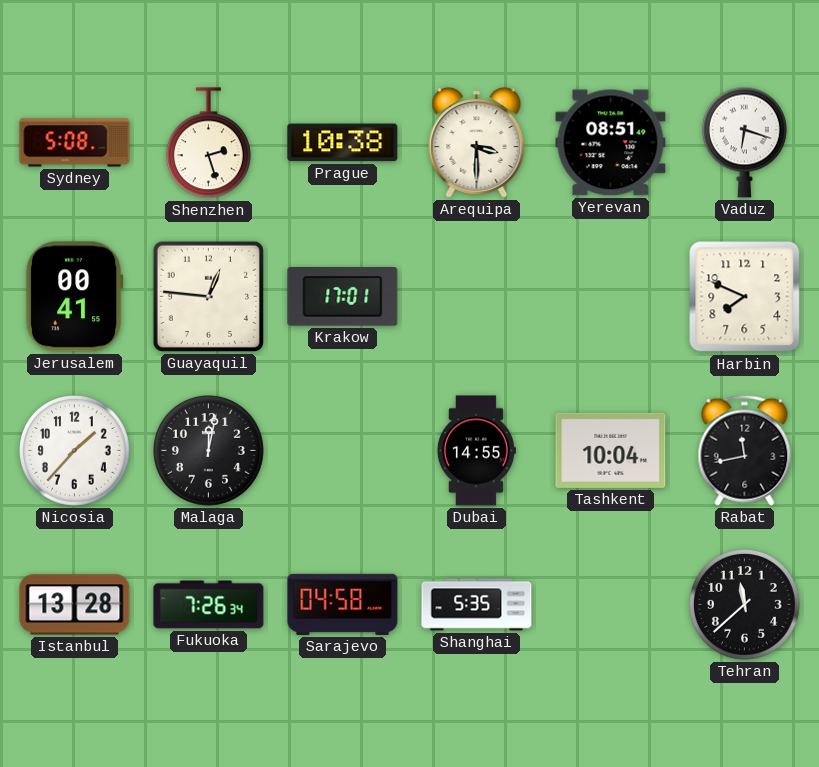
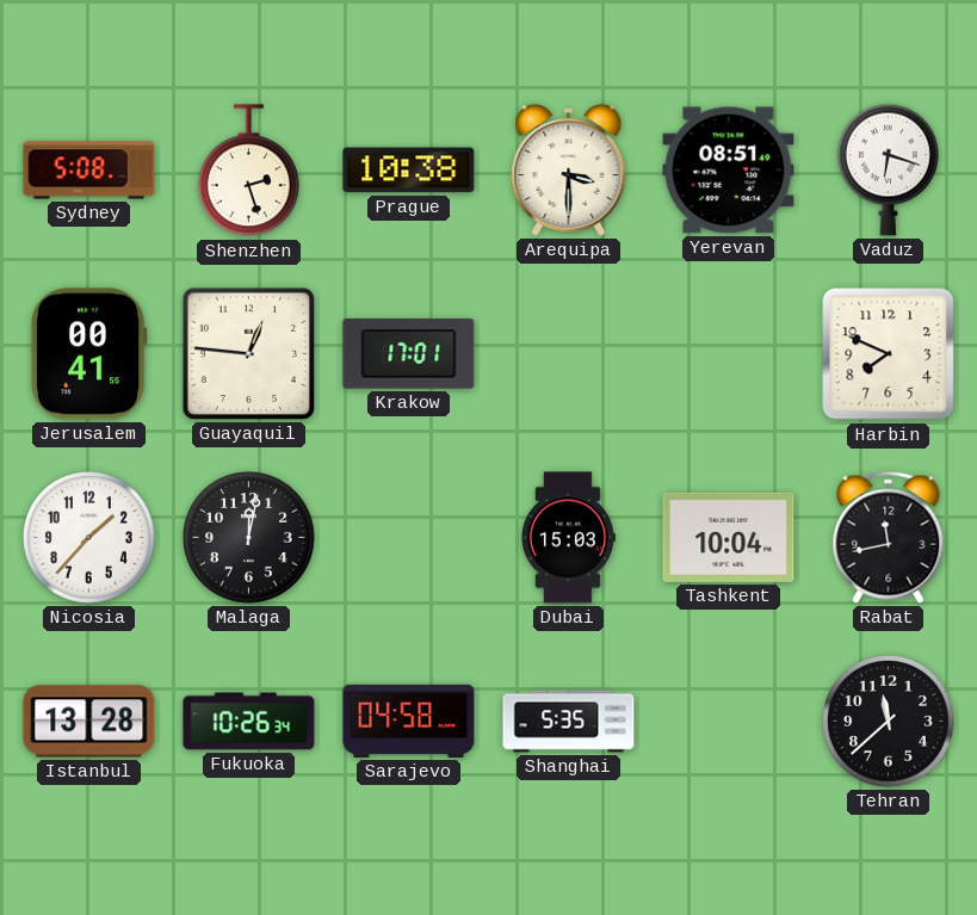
Dubai: 14:55 -> 15:03 (568, 538)
Fukuoka: 7:26 -> 10:26 (249, 722)
